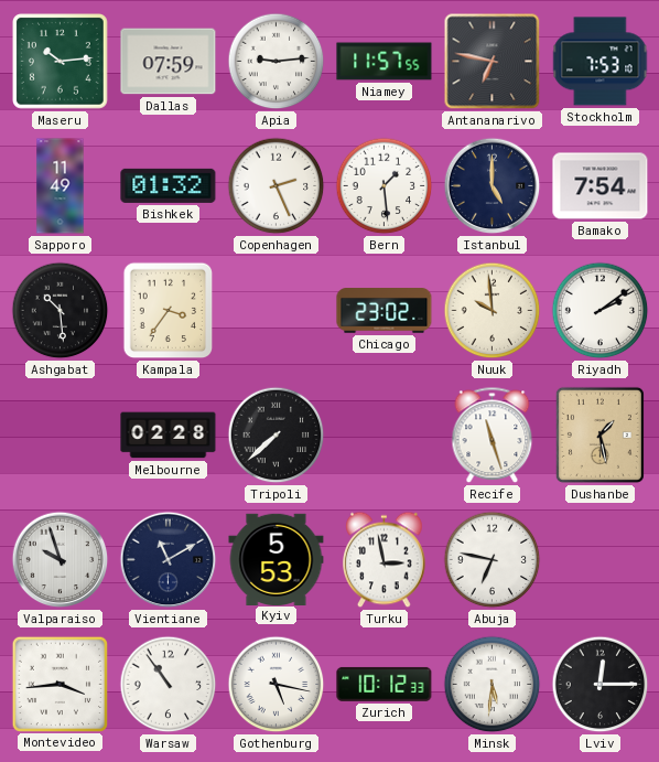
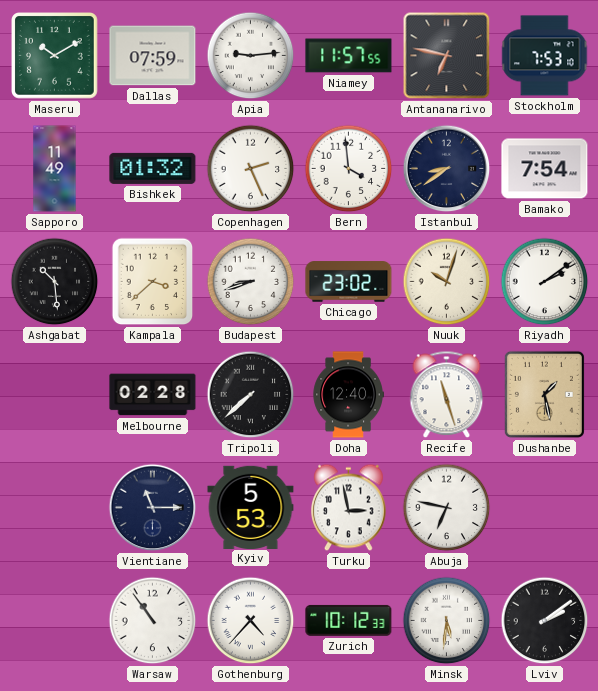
Maseru: 10:14 -> 10:10 (55, 56)
Bern: 1:29 -> 3:59 (349, 169)
Istanbul: 5:00 -> 8:39 (447, 169)
Kampala: 3:36 -> 3:38 (153, 282)
Budapest: none -> 8:42 (251, 282)
Nuuk: 9:59 -> 10:03 (447, 282)
Doha: none -> 12:40 (348, 395)
Valparaiso: 9:57 -> none (61, 560)
Vientiane: 11:10 -> 11:15 (153, 508)
Montevideo: 3:44 -> none (60, 684)
Gothenburg: 5:17 -> 4:37 (251, 621)
Lviv: 12:15 -> 2:09 (545, 621)
